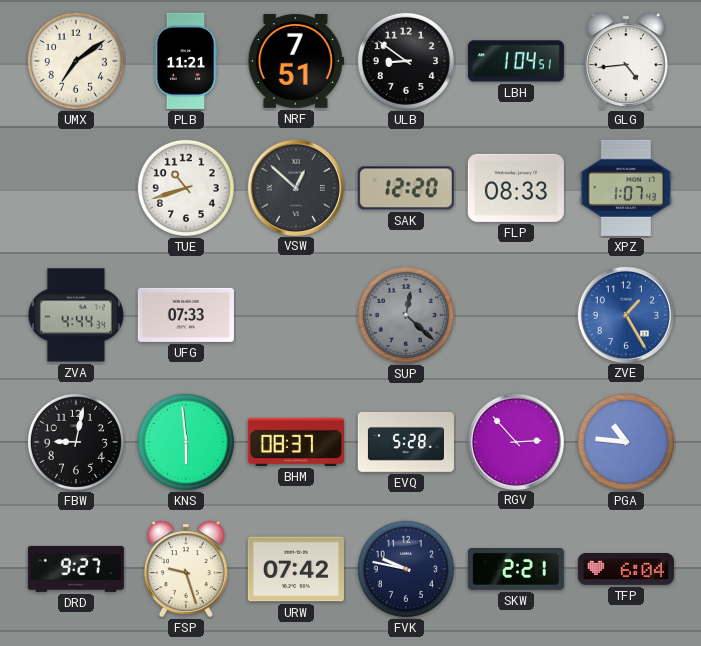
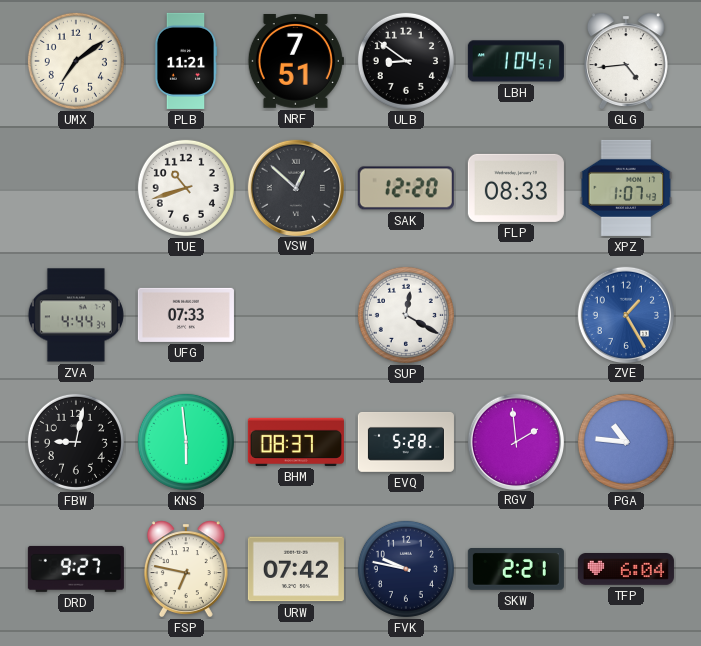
SUP: 12:22 -> 12:20 (406, 315)
SUP dial: grey -> white (406, 315)
RGV: 2:53 -> 1:59 (515, 441)
FSP: 9:27 -> 6:47 (186, 569)
